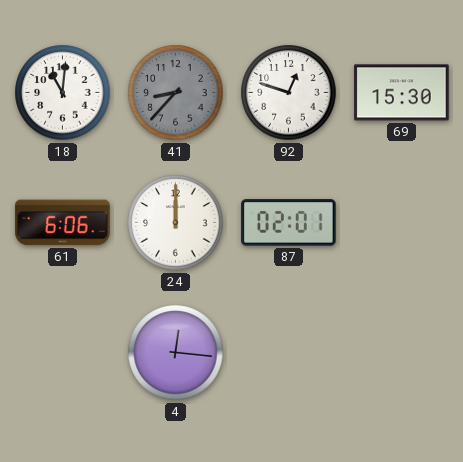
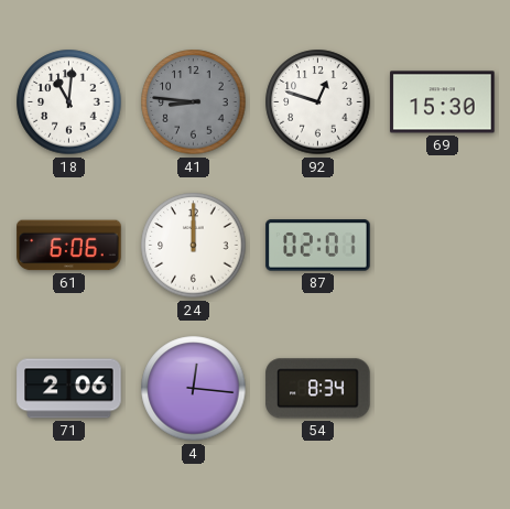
41: 8:37 -> 8:46 (194, 102)
71: none -> 2:06 (69, 389)
54: none -> 8:34 (318, 389)
